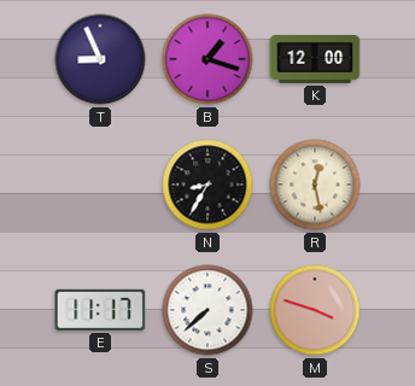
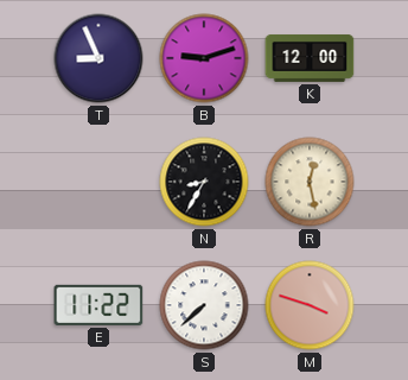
B: 1:18 -> 9:12 (204, 58)
E: 11:17 -> 11:22 (98, 305)
